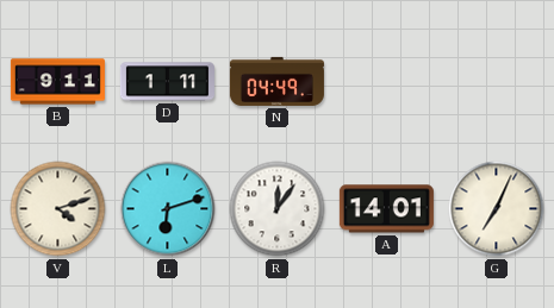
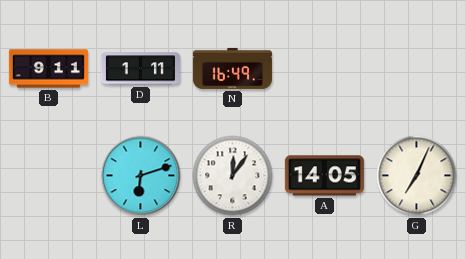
N: 04:49 -> 16:49 (232, 68)
V: 4:12 -> none (58, 209)
A: 14:01 -> 14:05 (324, 176)
